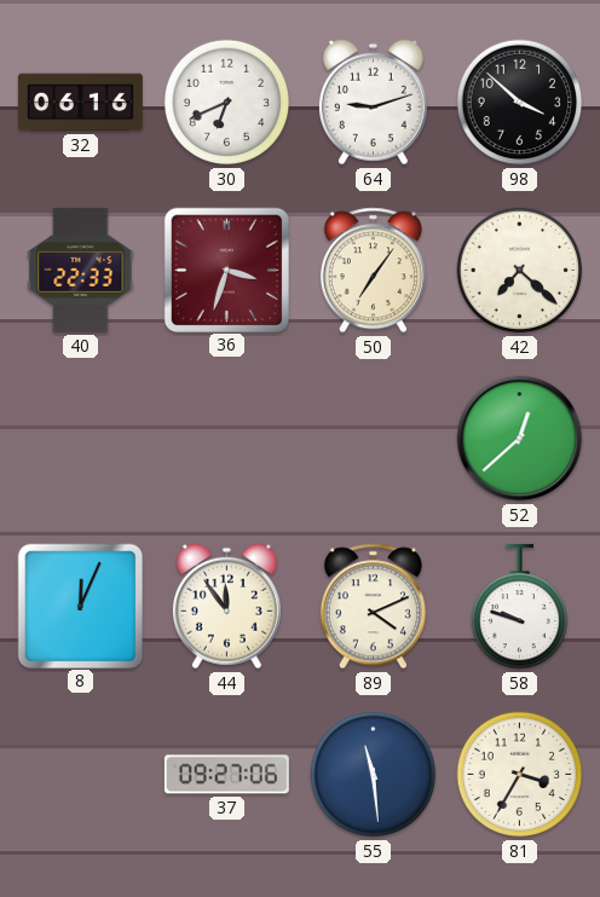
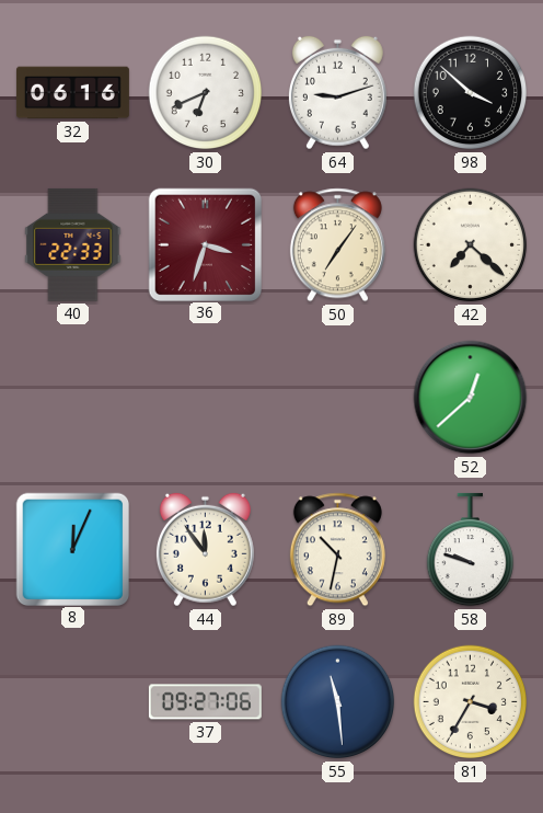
89: 4:11 -> 10:32 (337, 550)
